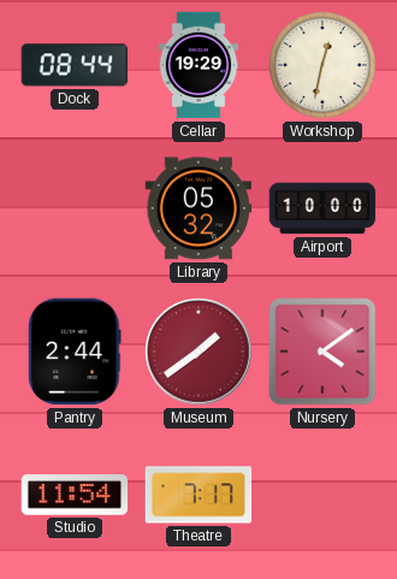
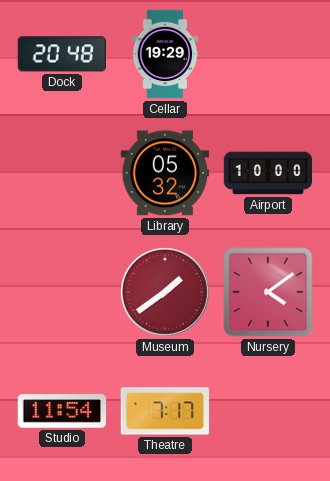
Dock: 08:44 -> 20:48 (61, 54)
Workshop: 12:32 -> none (322, 65)
Pantry: 2:44 -> none (75, 351)
